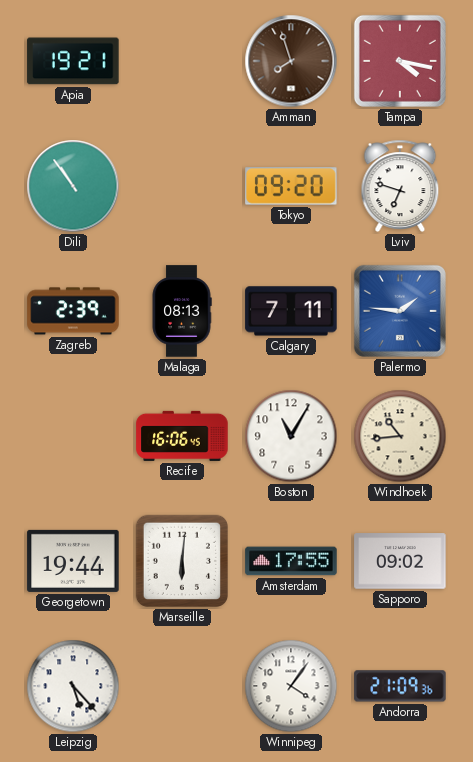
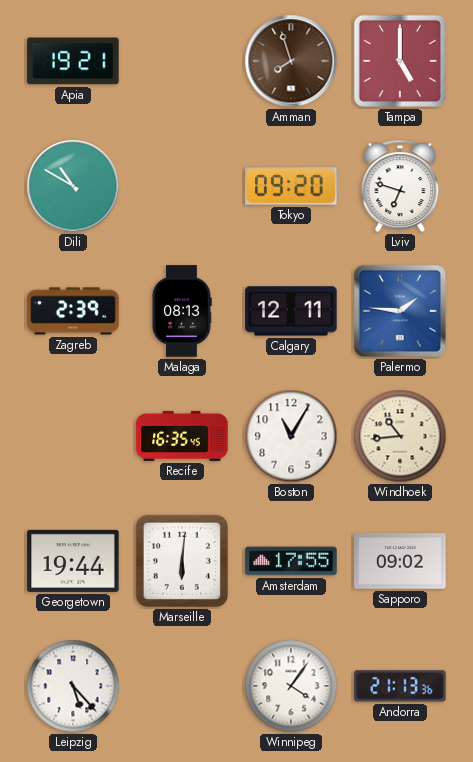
Tampa: 4:17 -> 5:00 (400, 61)
Dili: 10:54 -> 10:50 (73, 186)
Calgary: 7:11 -> 12:11 (291, 311)
Recife: 16:06 -> 16:35 (182, 436)
Andorra: 21:09 -> 21:13 (400, 686)
